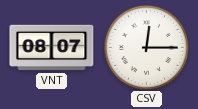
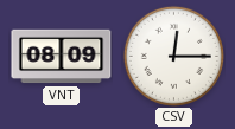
VNT: 08:07 -> 08:09 (62, 57)
